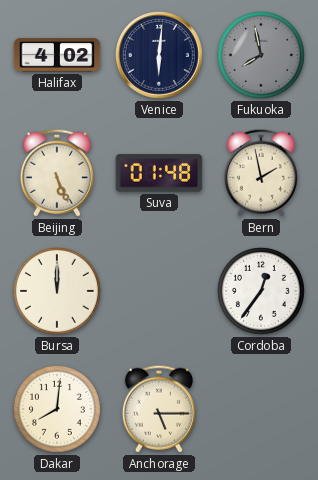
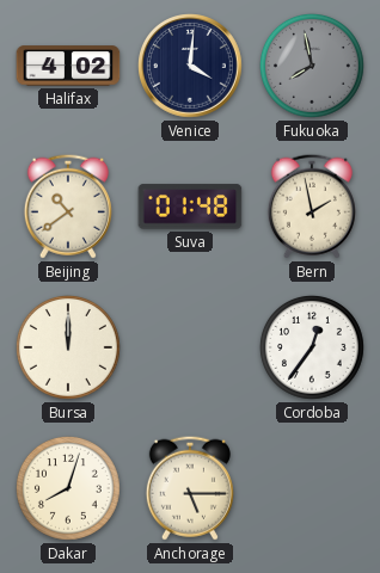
Venice: 6:01 -> 4:01 (191, 67)
Beijing: 5:26 -> 10:39 (68, 207)
Dakar: 8:01 -> 8:03 (68, 488)
